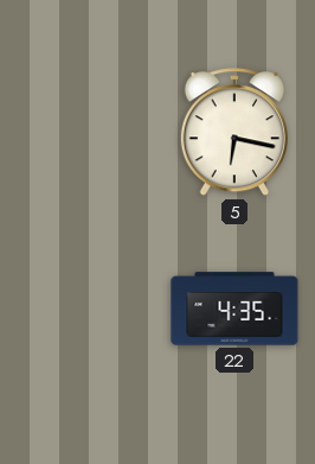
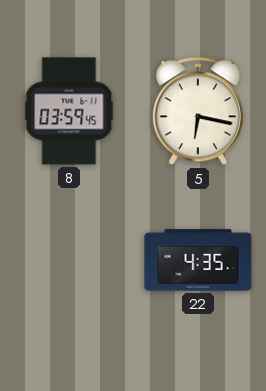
8: none -> 03:59 (69, 111)
